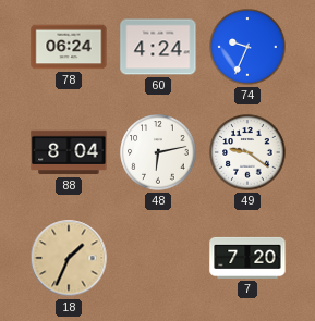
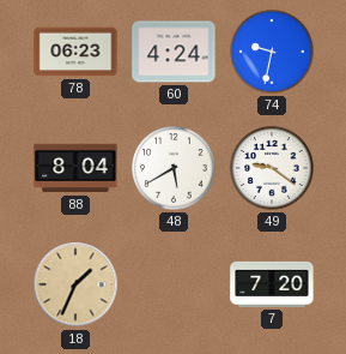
78: 06:24 -> 06:23 (75, 52)
74: 9:34 -> 9:32 (272, 52)
48: 6:13 -> 5:40 (174, 168)
